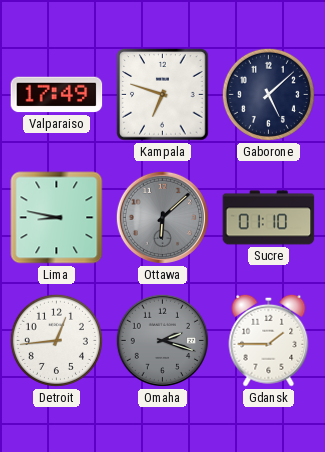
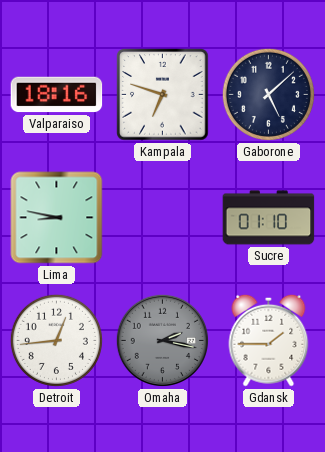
Valparaiso: 17:49 -> 18:16 (57, 95)
Ottawa: 6:08 -> none (162, 217)
Omaha: 2:18 -> 2:17 (162, 340)
